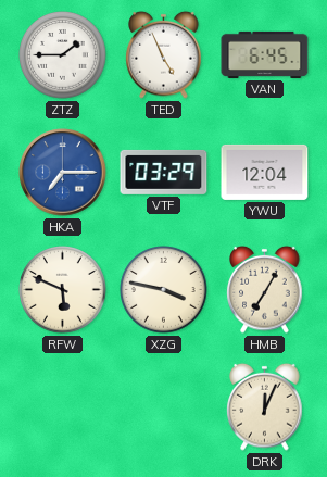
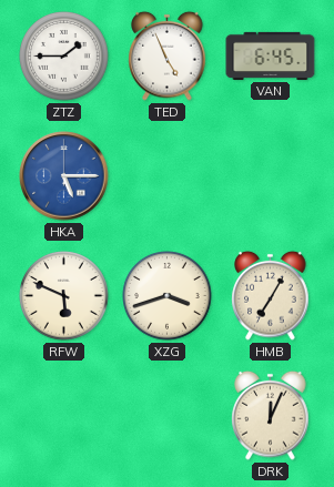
HKA: 7:15 -> 5:15 (64, 176)
VTF: 03:29 -> none (164, 172)
YWU: 12:04 -> none (265, 172)
XZG: 3:47 -> 3:42 (168, 296)
